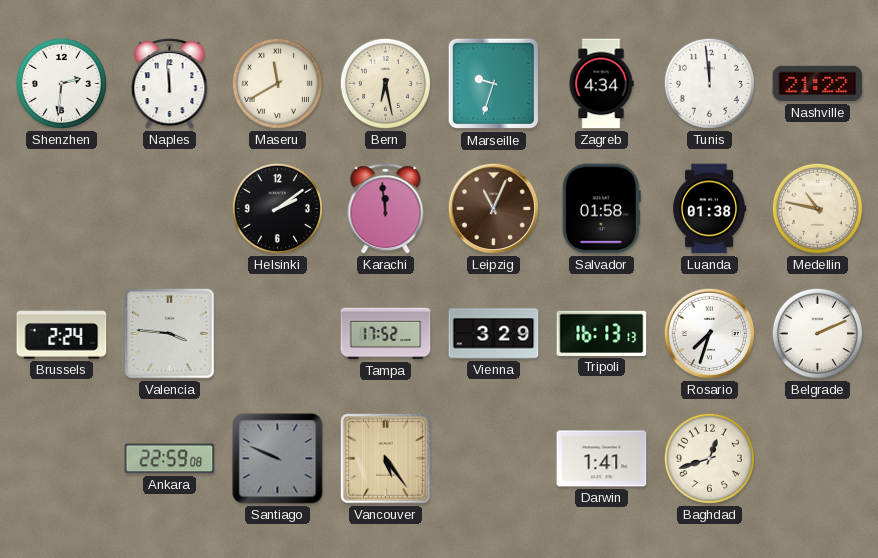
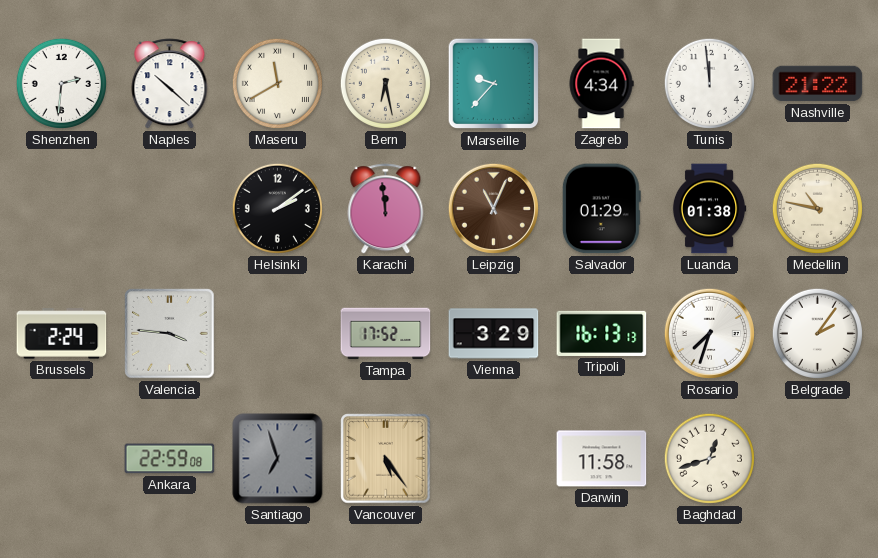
Naples: 11:59 -> 10:22 (170, 84)
Marseille: 9:33 -> 9:37 (494, 84)
Salvador: 01:58 -> 01:29 (601, 209)
Belgrade: 2:11 -> 2:06 (817, 333)
Santiago: 9:49 -> 6:57 (278, 459)
Darwin: 1:41 -> 11:58 (602, 459)
